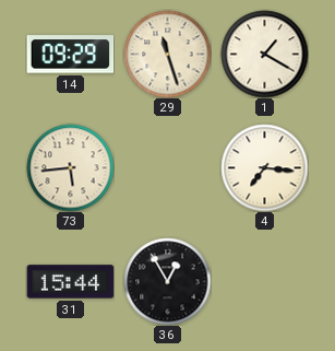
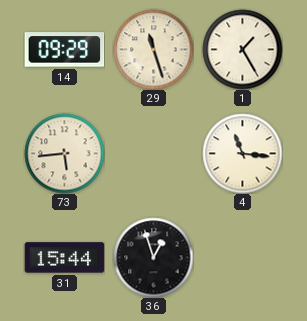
1: 1:20 -> 1:25 (242, 49)
4: 7:16 -> 11:16 (242, 153)
36: 12:55 -> 12:57 (153, 257)
